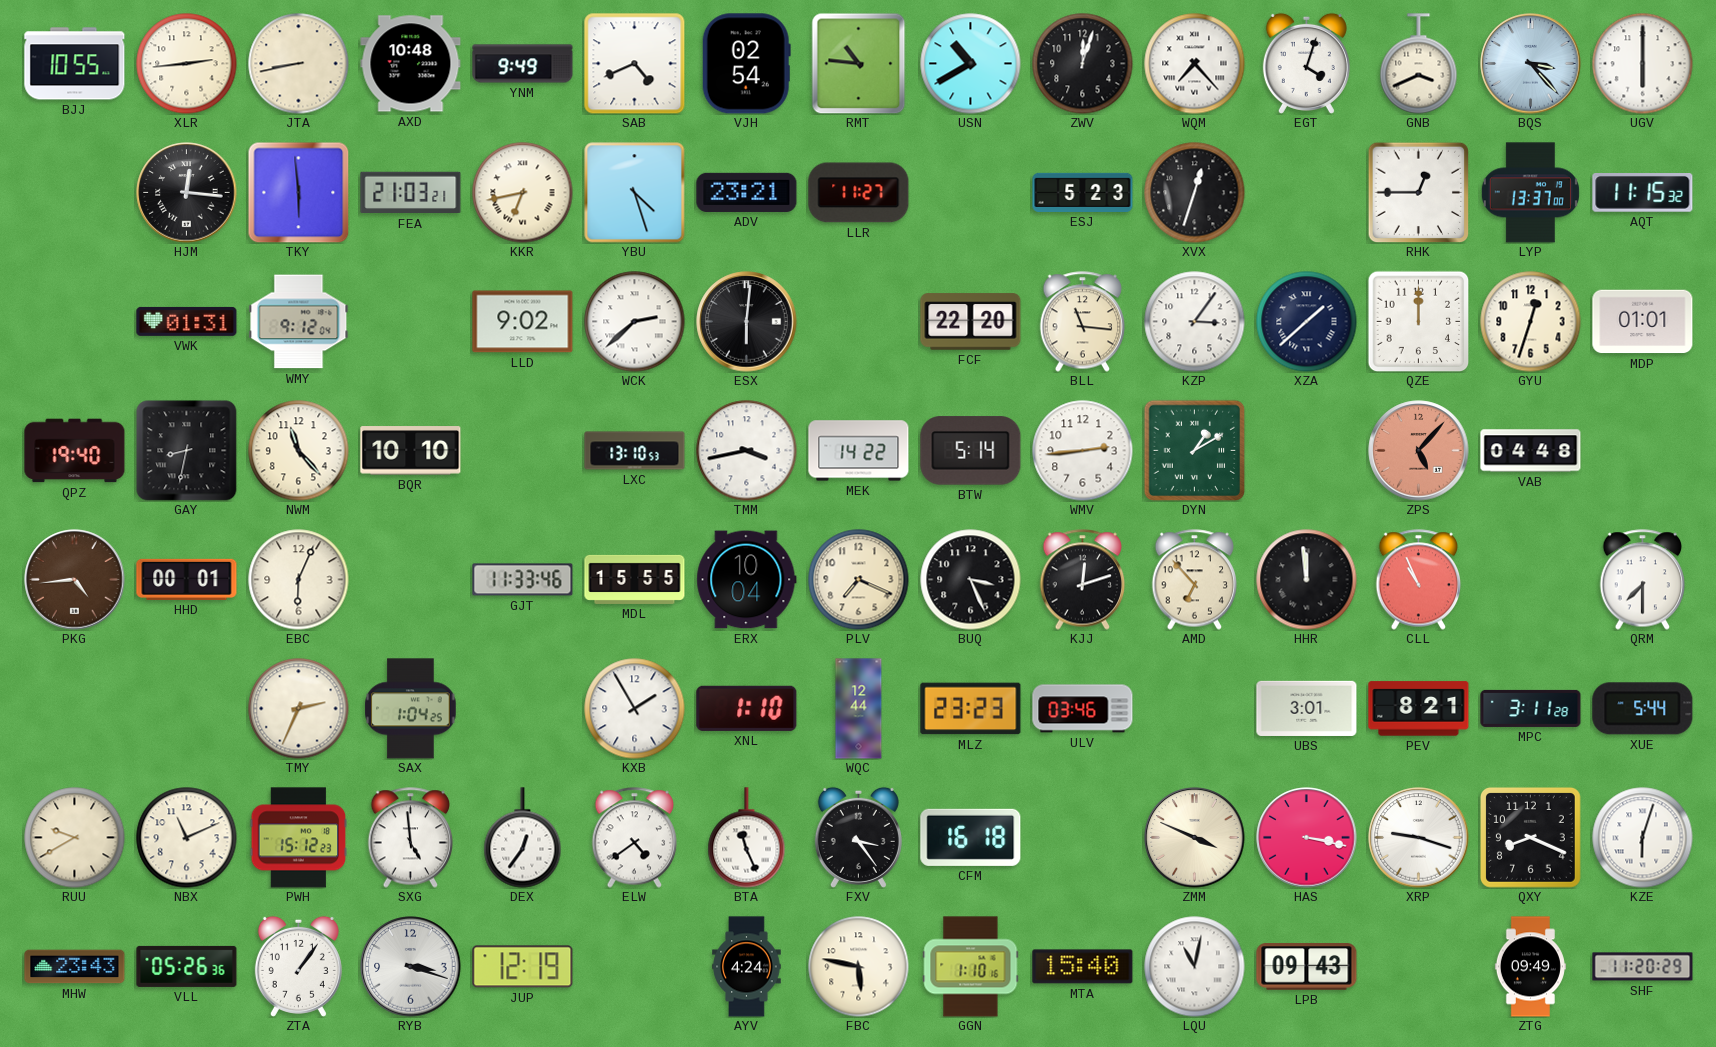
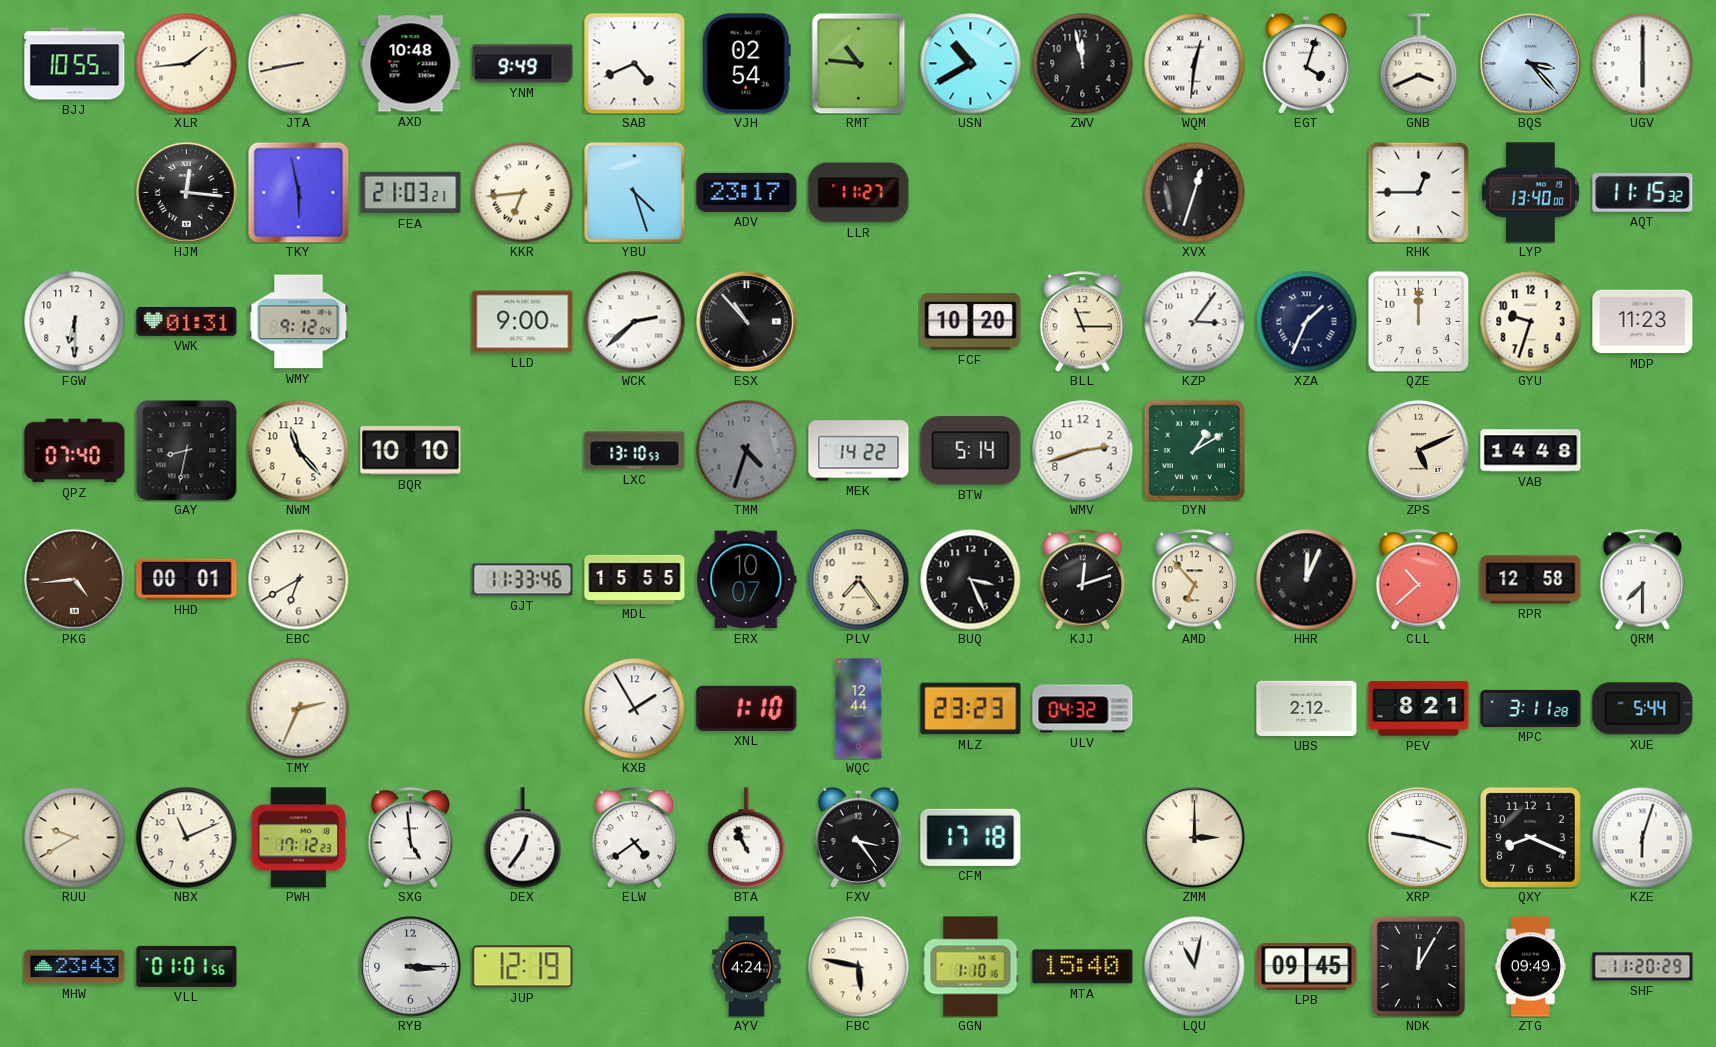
XLR: 2:44 -> 1:44 (187, 64)
ZWV: 12:03 -> 11:58 (1083, 64)
WQM: 7:23 -> 12:31 (1195, 64)
TKY: 5:59 -> 5:58 (298, 192)
KKR: 6:43 -> 6:44 (523, 193)
ADV: 23:21 -> 23:17 (747, 192)
ESJ: 5:23 -> none (1083, 192)
LYP: 13:37 -> 13:40 (1530, 193)
FGW: none -> 6:30 (75, 322)
LLD: 9:02 -> 9:00 (523, 322)
ESX: 6:01 -> 10:53 (747, 322)
FCF: 22:20 -> 10:20 (971, 322)
BLL: 11:16 -> 11:15 (1083, 322)
XZA: 1:38 -> 1:34 (1307, 322)
GYU: 12:33 -> 9:33 (1531, 322)
MDP: 01:01 -> 11:23 (1643, 322)
QPZ: 19:40 -> 07:40 (75, 451)
TMM: 3:43 -> 4:33 (747, 451)
TMM dial: white -> grey (747, 451)
WMV: 2:44 -> 2:42 (1083, 451)
ZPS: 5:07 -> 5:11 (1419, 451)
ZPS dial: salmon -> cream (1419, 451)
VAB: 04:48 -> 14:48 (1531, 451)
EBC: 6:04 -> 6:40 (299, 580)
ERX: 10:04 -> 10:07 (747, 580)
PLV: 7:19 -> 7:24 (859, 580)
HHR: 11:59 -> 12:04 (1307, 580)
CLL: 10:56 -> 10:38 (1419, 580)
RPR: none -> 12:58 (1531, 580)
SAX: 1:04 -> none (411, 709)
ULV: 03:46 -> 04:32 (1083, 709)
UBS: 3:01 -> 2:12 (1307, 708)
PWH: 15:12 -> 17:12 (299, 838)
BTA: 11:26 -> 10:56 (747, 838)
CFM: 16:18 -> 17:18 (971, 837)
ZMM: 3:49 -> 3:00 (1195, 838)
HAS: 3:17 -> none (1307, 838)
VLL: 05:26 -> 01:01 (187, 966)
ZTA: 1:06 -> none (298, 966)
RYB: 3:18 -> 3:15 (411, 967)
LPB: 09:43 -> 09:45 (1307, 967)
NDK: none -> 12:05 (1418, 966)
